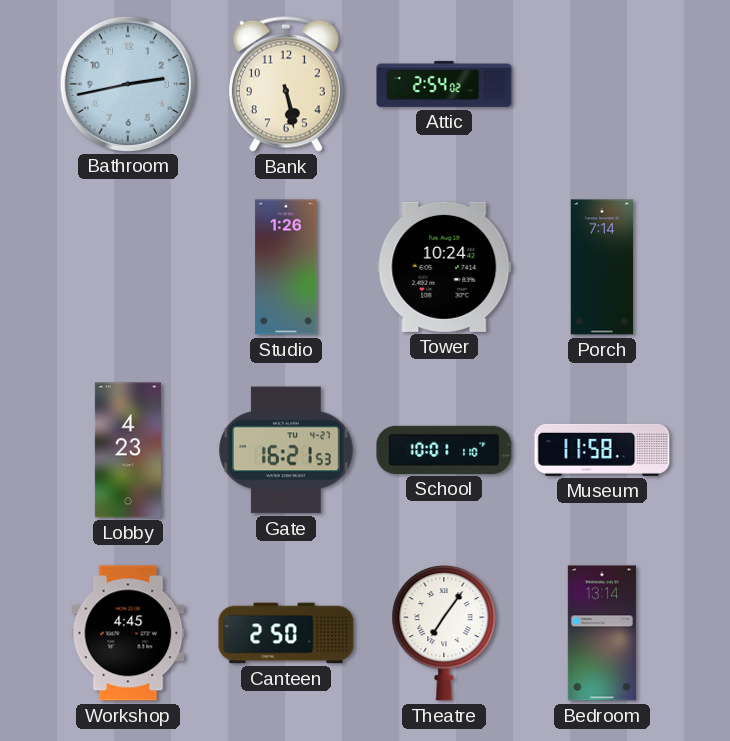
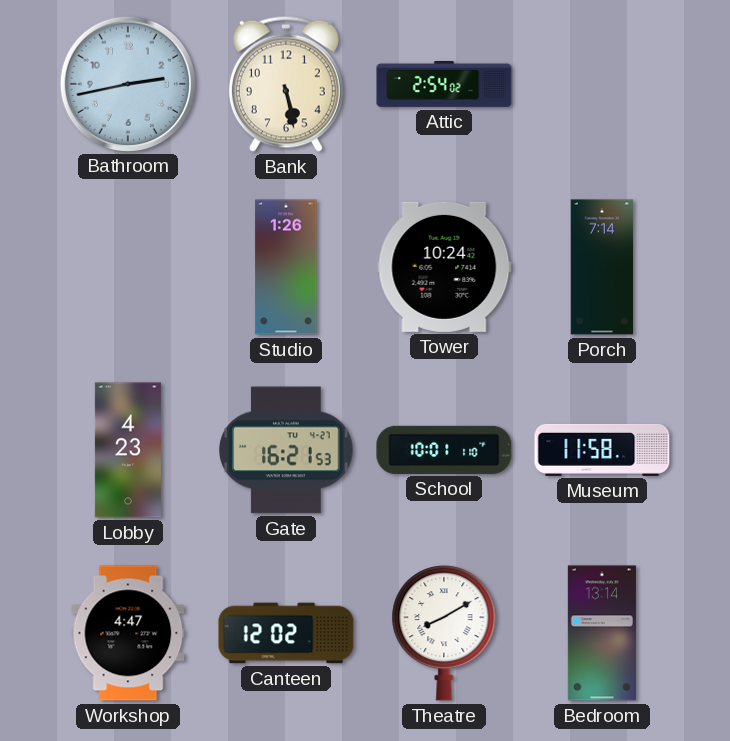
Workshop: 4:45 -> 4:47 (128, 633)
Canteen: 2:50 -> 12:02 (286, 633)
Theatre: 7:06 -> 8:10 (444, 633)
